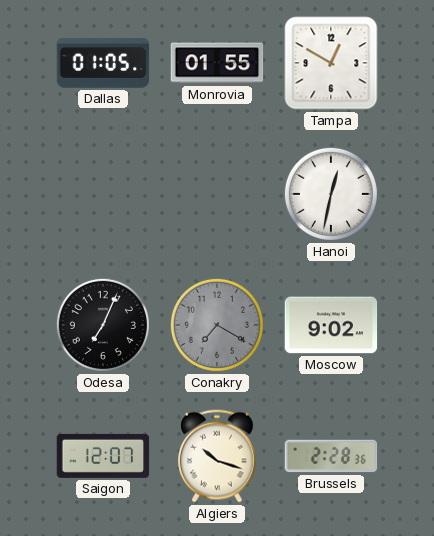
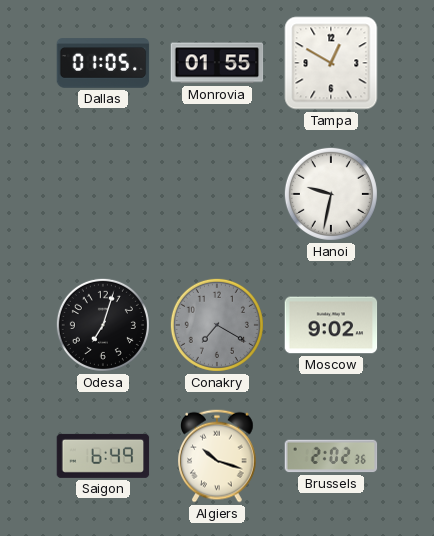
Hanoi: 12:32 -> 9:32 (331, 194)
Odesa: 7:04 -> 7:03 (103, 325)
Saigon: 12:07 -> 6:49 (103, 456)
Brussels: 2:28 -> 2:02 (331, 456)
